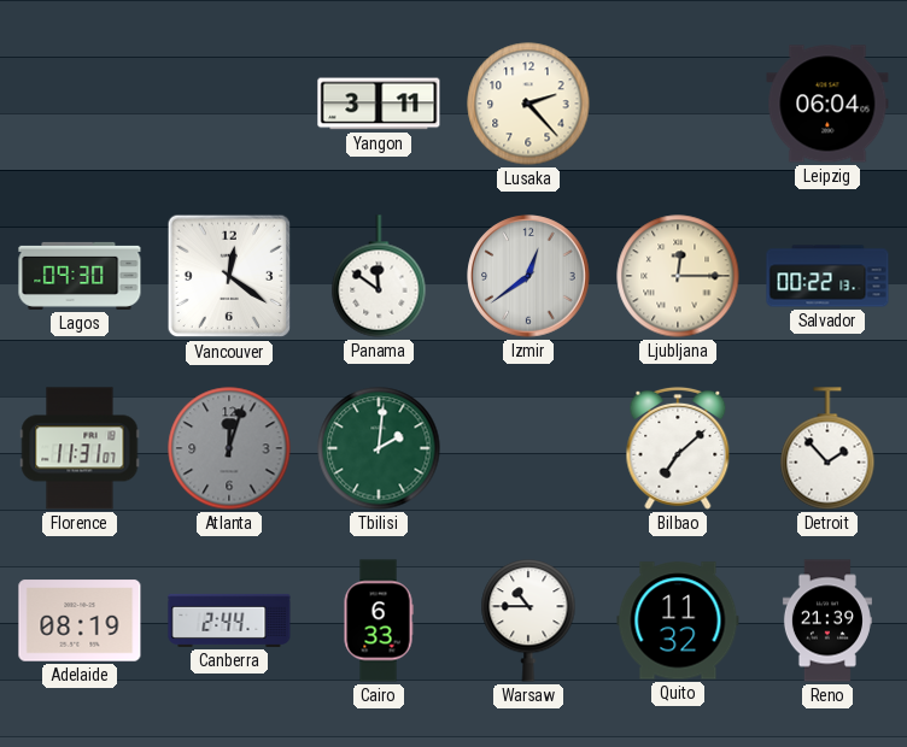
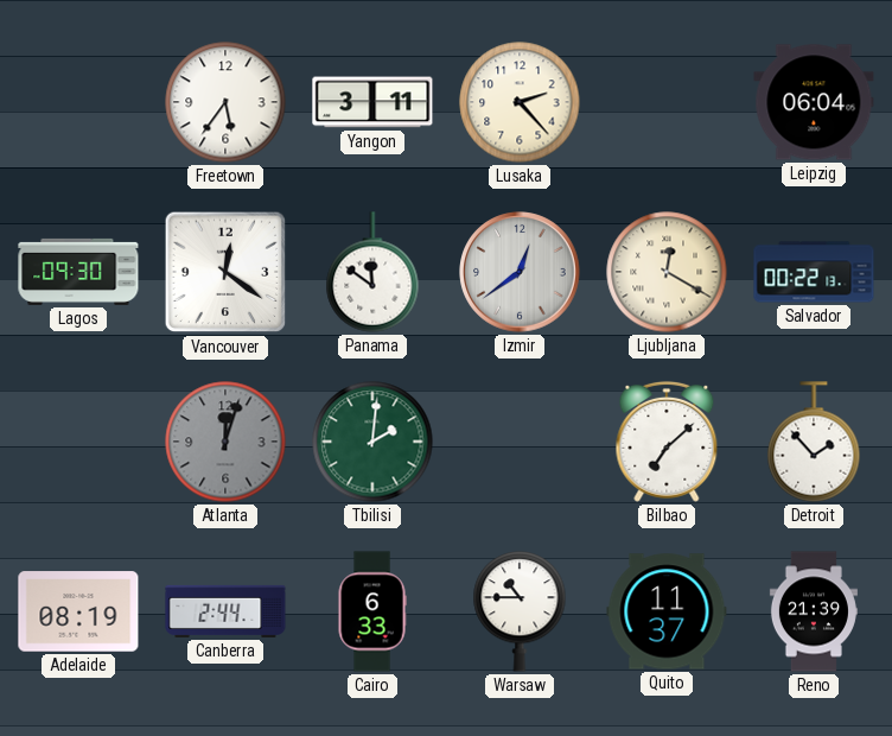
Freetown: none -> 5:36 (225, 102)
Ljubljana: 12:15 -> 12:20 (667, 272)
Florence: 11:31 -> none (80, 448)
Quito: 11:32 -> 11:37 (667, 611)
